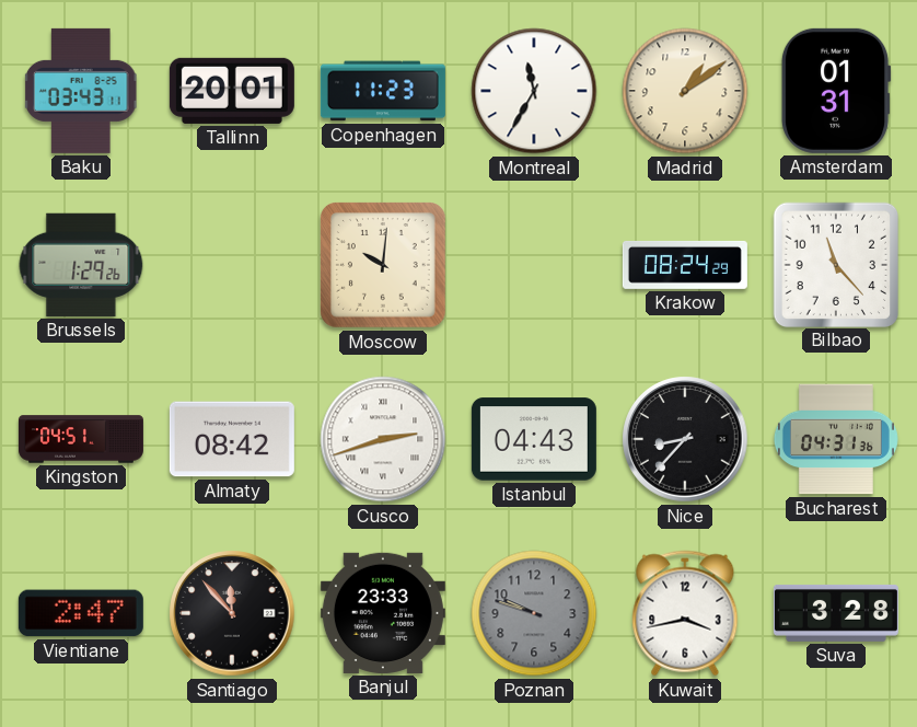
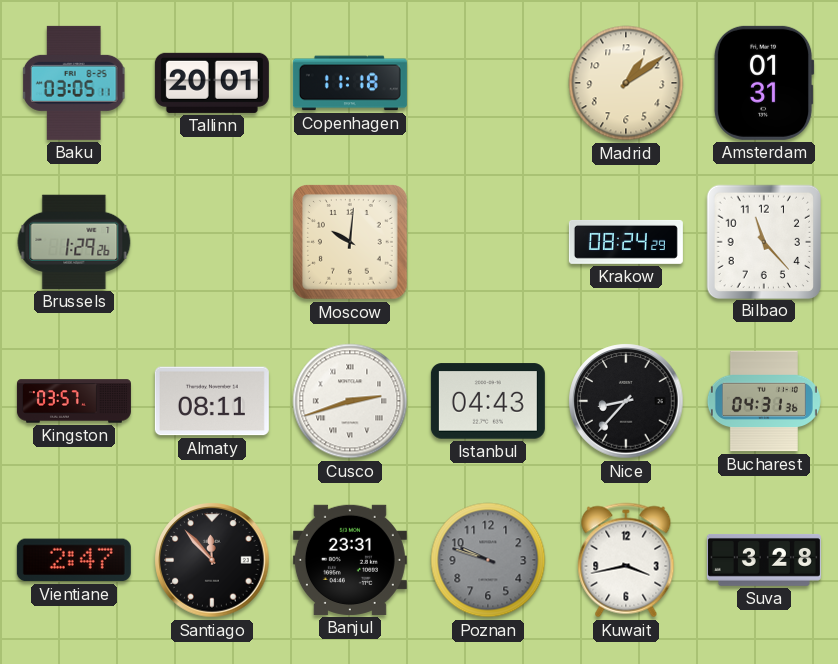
Baku: 03:43 -> 03:05 (74, 83)
Copenhagen: 11:23 -> 11:18 (350, 83)
Montreal: 11:35 -> none (534, 91)
Kingston: 04:51 -> 03:57 (74, 401)
Almaty: 08:42 -> 08:11 (212, 401)
Banjul: 23:33 -> 23:31 (350, 560)
